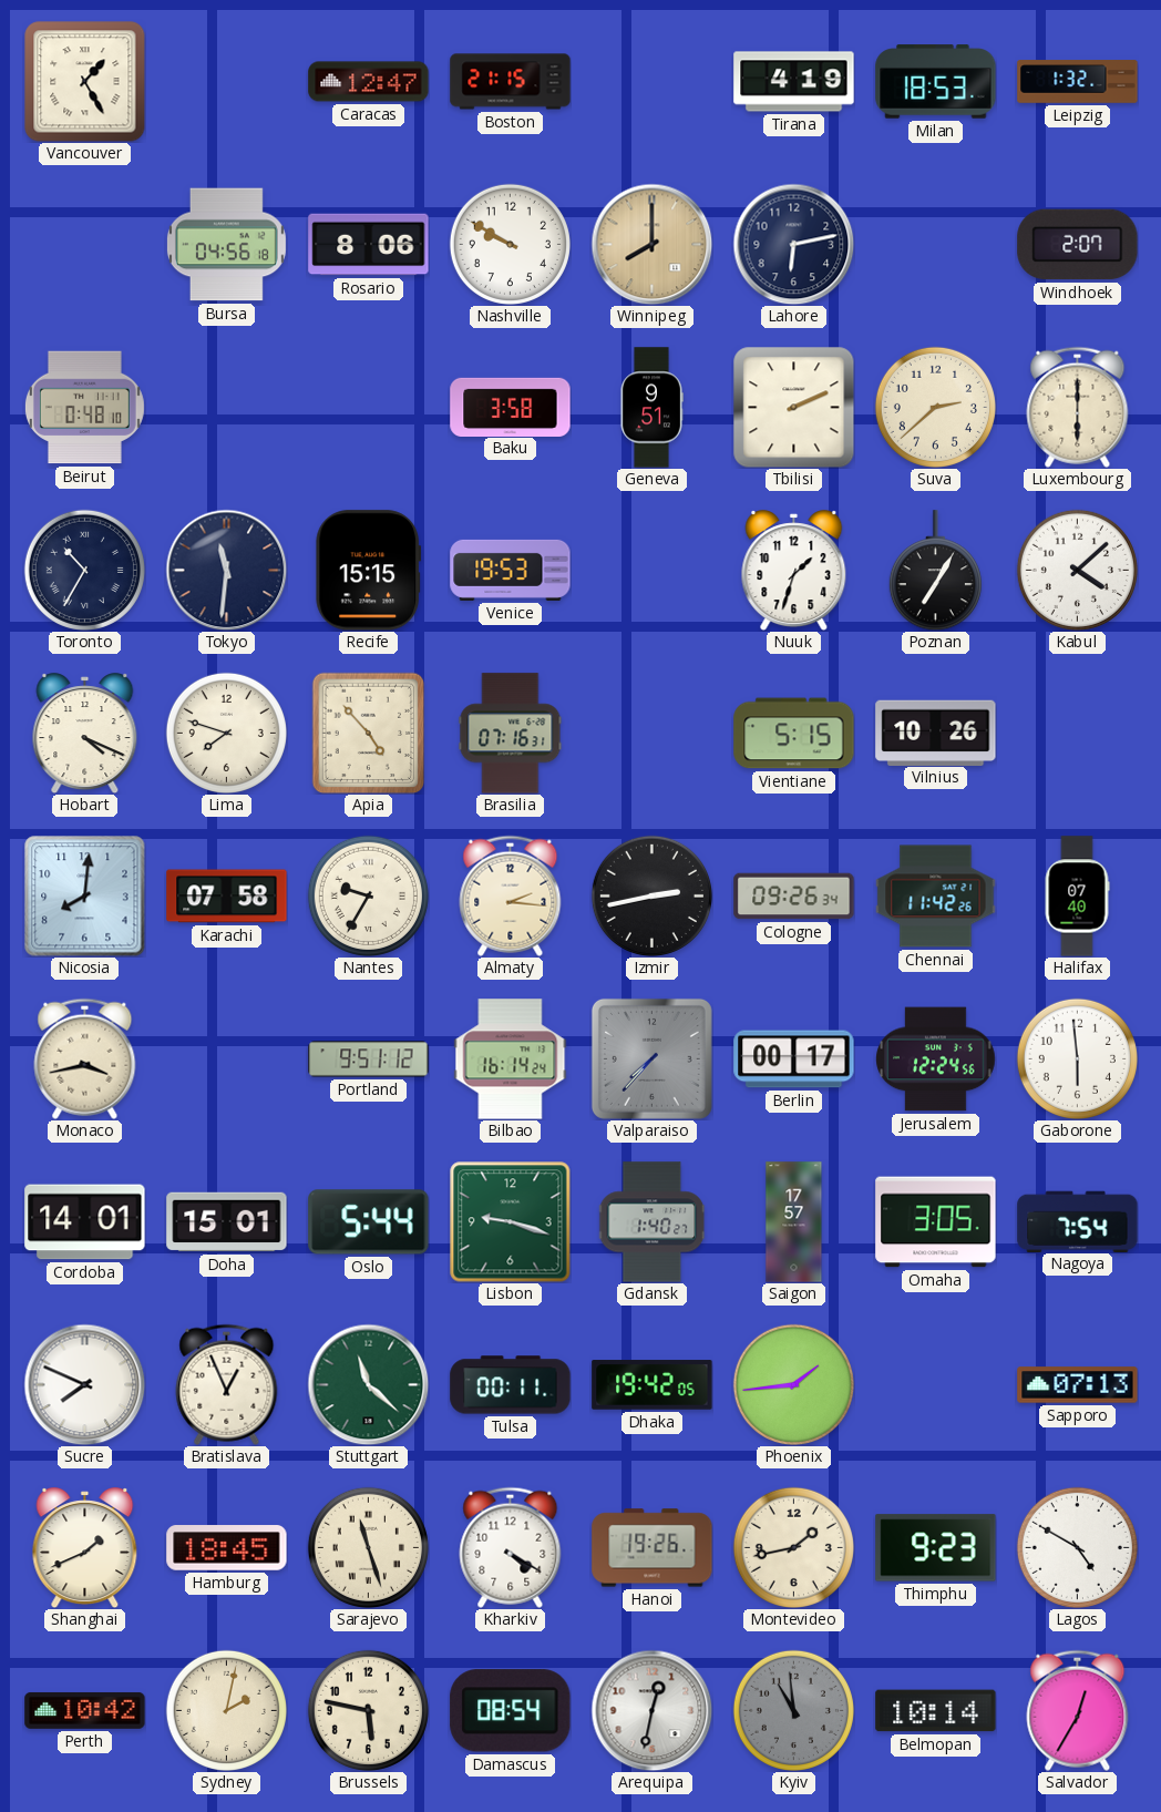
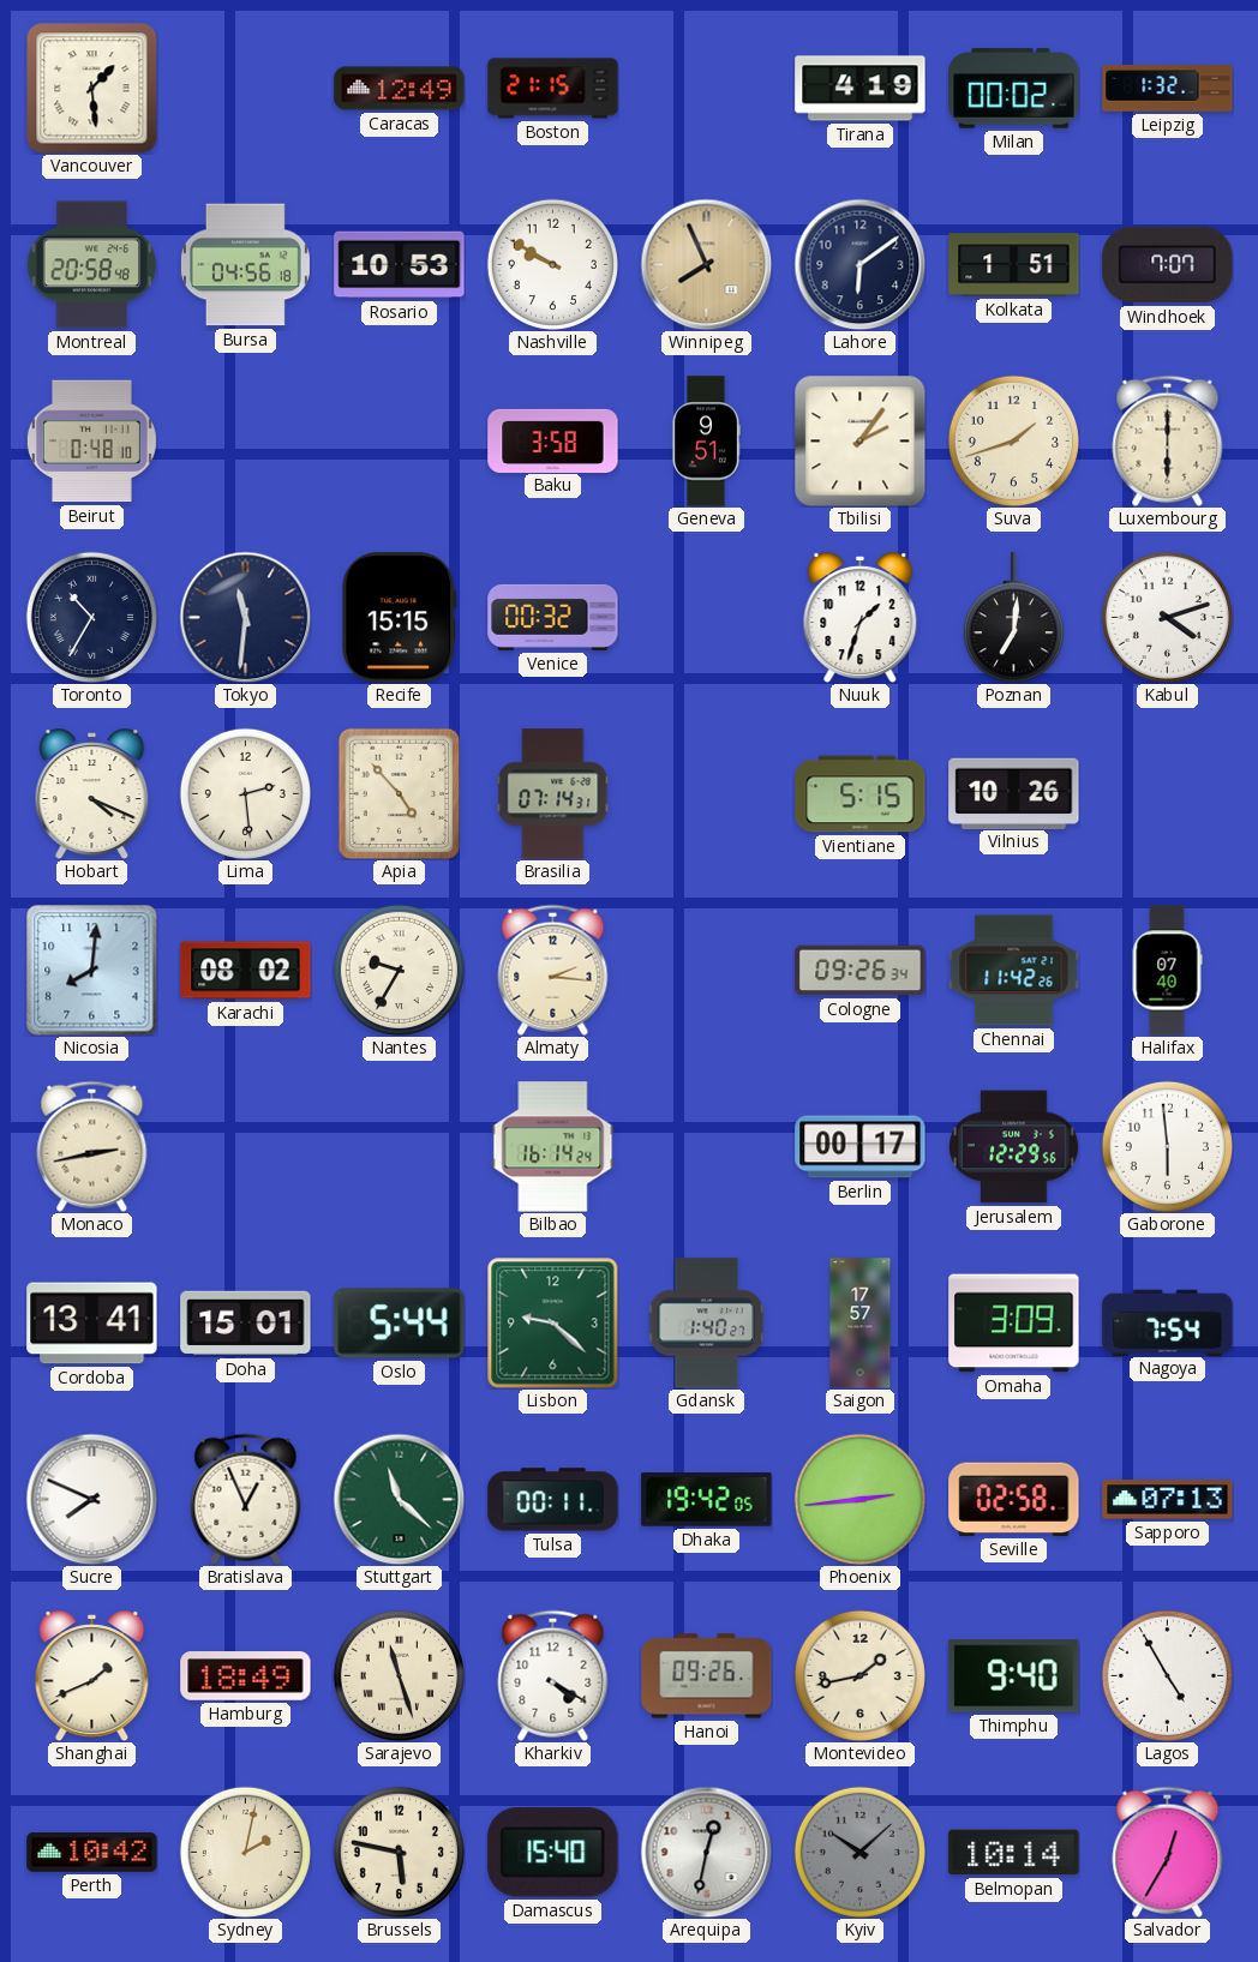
Vancouver: 1:25 -> 1:29 (91, 88)
Caracas: 12:47 -> 12:49 (400, 89)
Milan: 18:53 -> 00:02 (1014, 89)
Montreal: none -> 20:58 (91, 265)
Rosario: 8:06 -> 10:53 (400, 265)
Winnipeg: 8:00 -> 7:56 (706, 264)
Lahore: 6:13 -> 6:09 (859, 264)
Kolkata: none -> 1:51 (1014, 265)
Windhoek: 2:07 -> 7:07 (1168, 265)
Tbilisi: 2:11 -> 2:06 (859, 440)
Suva: 2:38 -> 1:42 (1013, 440)
Venice: 19:53 -> 00:32 (553, 617)
Poznan: 7:05 -> 7:01 (1013, 618)
Kabul: 4:08 -> 4:12 (1167, 617)
Lima: 7:48 -> 2:29 (245, 793)
Brasilia: 07:16 -> 07:14 (553, 794)
Karachi: 07:58 -> 08:02 (246, 971)
Izmir: 2:43 -> none (651, 895)
Monaco: 3:43 -> 2:43 (92, 1146)
Portland: 9:51 -> none (369, 1059)
Valparaiso: 7:37 -> none (651, 1058)
Jerusalem: 12:24 -> 12:29 (1014, 1147)
Cordoba: 14:01 -> 13:41 (92, 1324)
Lisbon: 9:18 -> 9:22 (552, 1322)
Omaha: 3:05 -> 3:09 (1014, 1324)
Phoenix: 1:44 -> 2:44 (859, 1499)
Seville: none -> 02:58 (1014, 1499)
Hamburg: 18:45 -> 18:49 (246, 1676)
Hanoi: 19:26 -> 09:26 (707, 1676)
Thimphu: 9:23 -> 9:40 (1014, 1676)
Lagos: 4:50 -> 4:55 (1167, 1675)
Damascus: 08:54 -> 15:40 (553, 1853)
Kyiv: 10:59 -> 10:08 (859, 1852)
